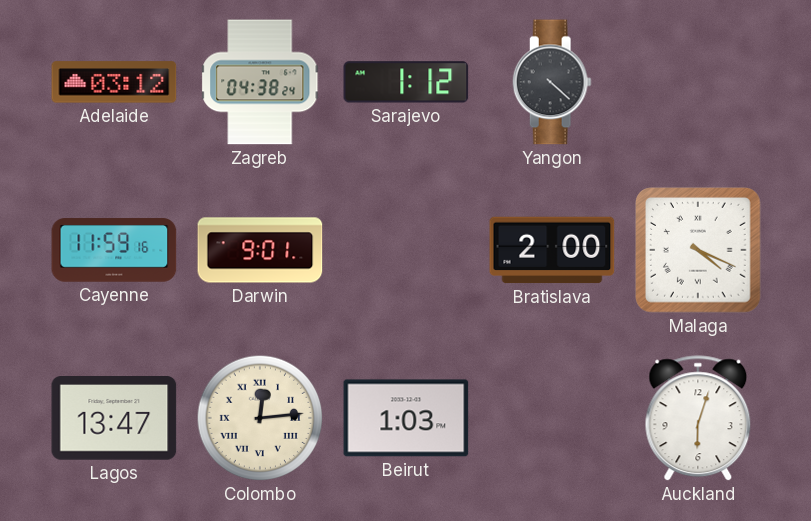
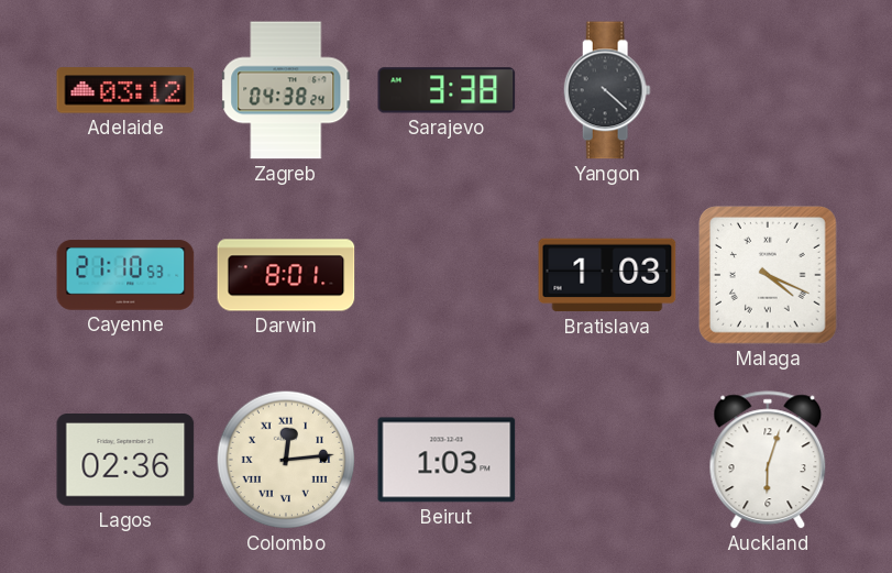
Sarajevo: 1:12 -> 3:38 (447, 90)
Cayenne: 11:59 -> 21:10 (125, 275)
Darwin: 9:01 -> 8:01 (286, 275)
Bratislava: 2:00 -> 1:03 (607, 275)
Lagos: 13:47 -> 02:36 (125, 460)
